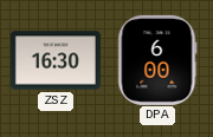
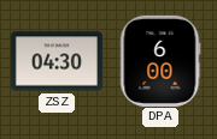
ZSZ: 16:30 -> 04:30 (57, 61)
